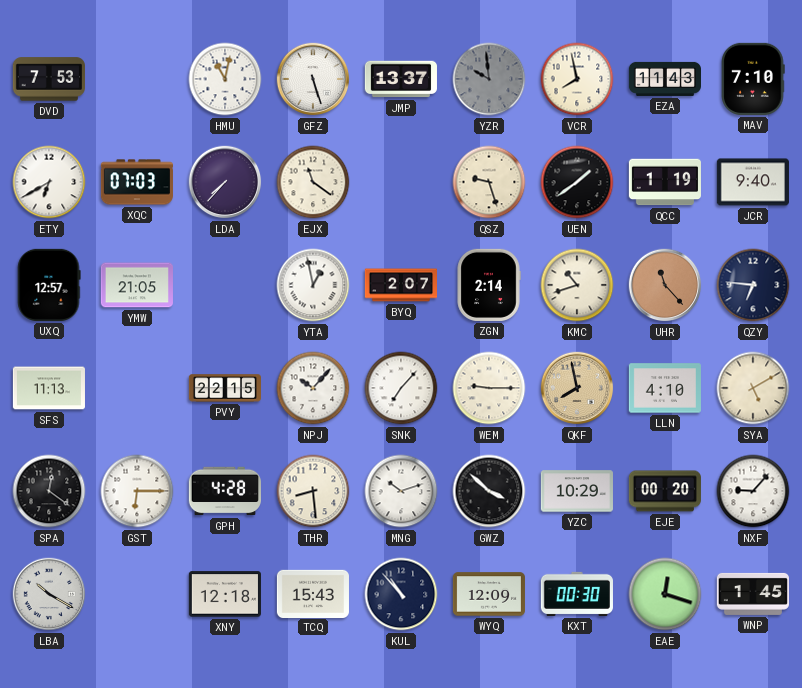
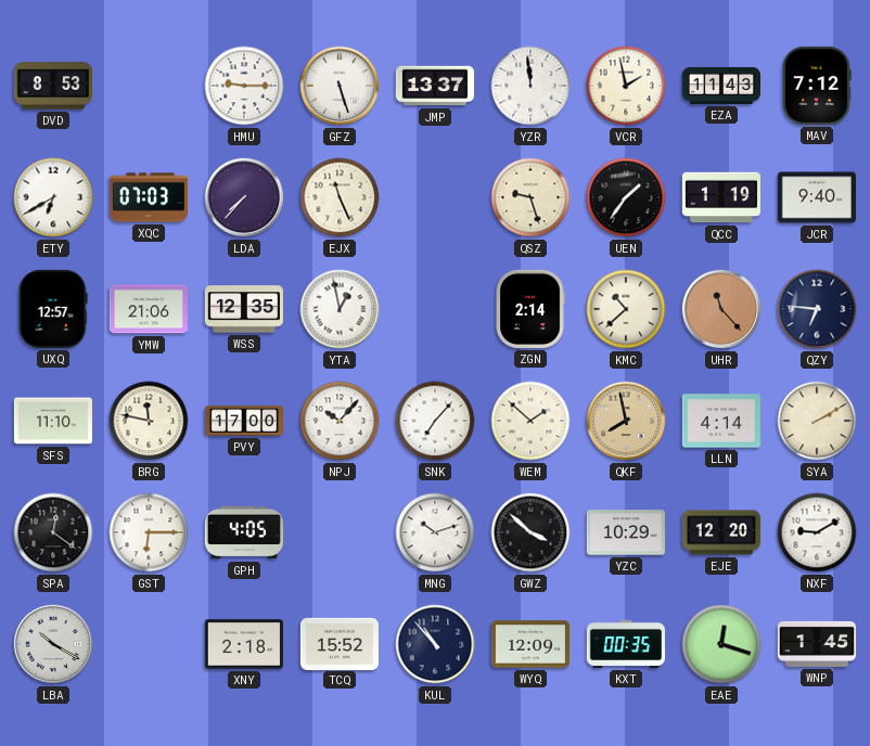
DVD: 7:53 -> 8:53 (53, 86)
HMU: 11:02 -> 9:15 (244, 86)
YZR: 9:59 -> 11:59 (530, 86)
YZR dial: grey -> white (530, 86)
VCR: 7:58 -> 1:58 (626, 86)
MAV: 7:10 -> 7:12 (817, 86)
EJX: 11:21 -> 11:26 (340, 197)
UEN: 1:39 -> 1:36 (626, 197)
YMW: 21:05 -> 21:06 (149, 309)
WSS: none -> 12:35 (244, 309)
BYQ: 2:07 -> none (400, 285)
KMC: 10:42 -> 10:38 (626, 309)
SFS: 11:13 -> 11:10 (53, 421)
BRG: none -> 11:47 (149, 421)
PVY: 22:15 -> 17:00 (243, 421)
WEM: 9:15 -> 1:52 (530, 421)
LLN: 4:10 -> 4:14 (721, 421)
SYA: 5:10 -> 2:10 (817, 421)
GPH: 4:28 -> 4:05 (244, 532)
THR: 8:29 -> none (313, 491)
EJE: 00:20 -> 12:20 (721, 532)
NXF: 9:07 -> 9:10 (817, 532)
XNY: 12:18 -> 2:18 (244, 644)
TCQ: 15:43 -> 15:52 (338, 643)
KXT: 00:30 -> 00:35 (626, 644)
